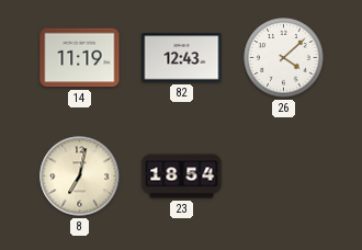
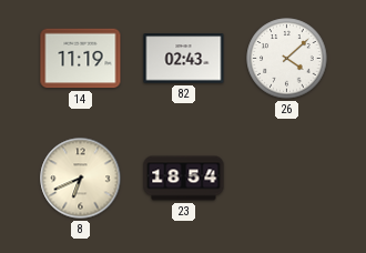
82: 12:43 -> 02:43 (184, 59)
8: 7:02 -> 6:41 (81, 179)
